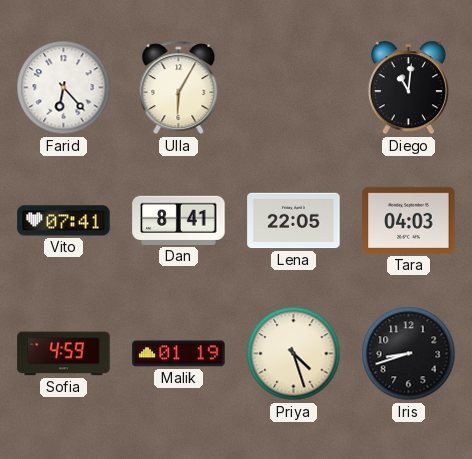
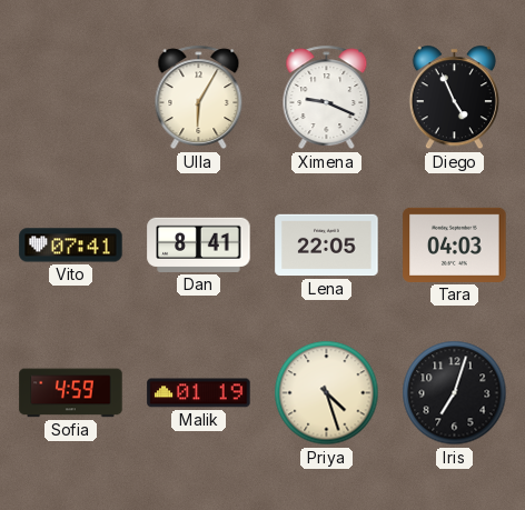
Farid: 6:23 -> none (64, 88)
Ximena: none -> 9:19 (327, 98)
Diego: 11:01 -> 4:56 (454, 98)
Iris: 8:42 -> 7:03 (455, 393)
